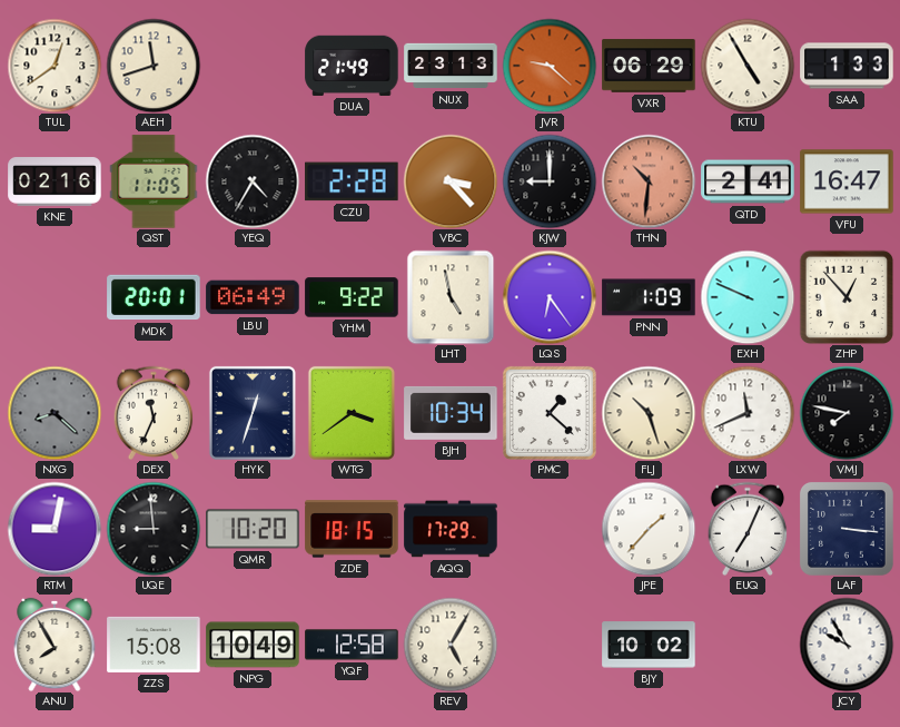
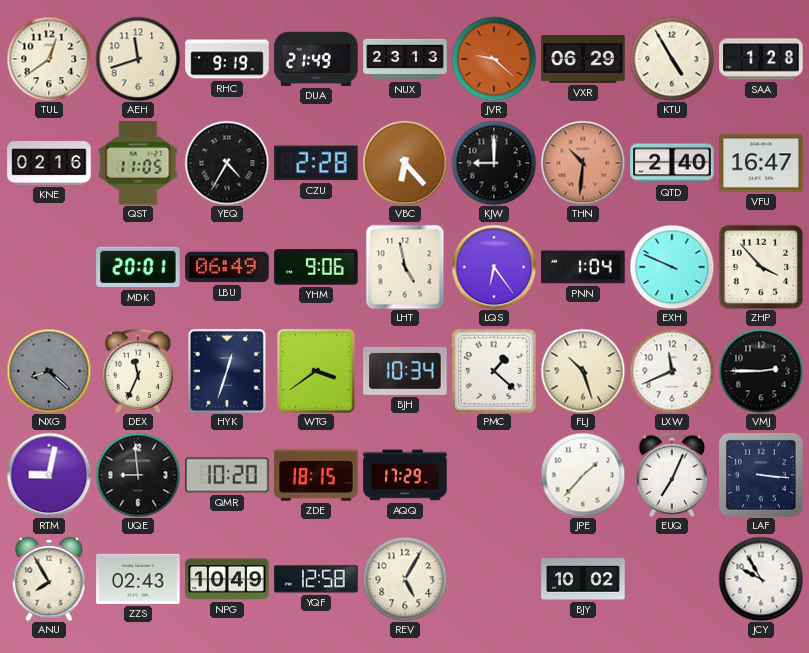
RHC: none -> 9:19 (227, 59)
SAA: 1:33 -> 1:28 (761, 59)
VBC: 3:23 -> 6:23 (405, 163)
QTD: 2:41 -> 2:40 (672, 163)
YHM: 9:22 -> 9:06 (316, 267)
PNN: 1:09 -> 1:04 (583, 267)
ZHP: 12:53 -> 3:53 (761, 267)
VMJ: 7:47 -> 2:45 (761, 371)
ZZS: 15:08 -> 02:43 (138, 579)
